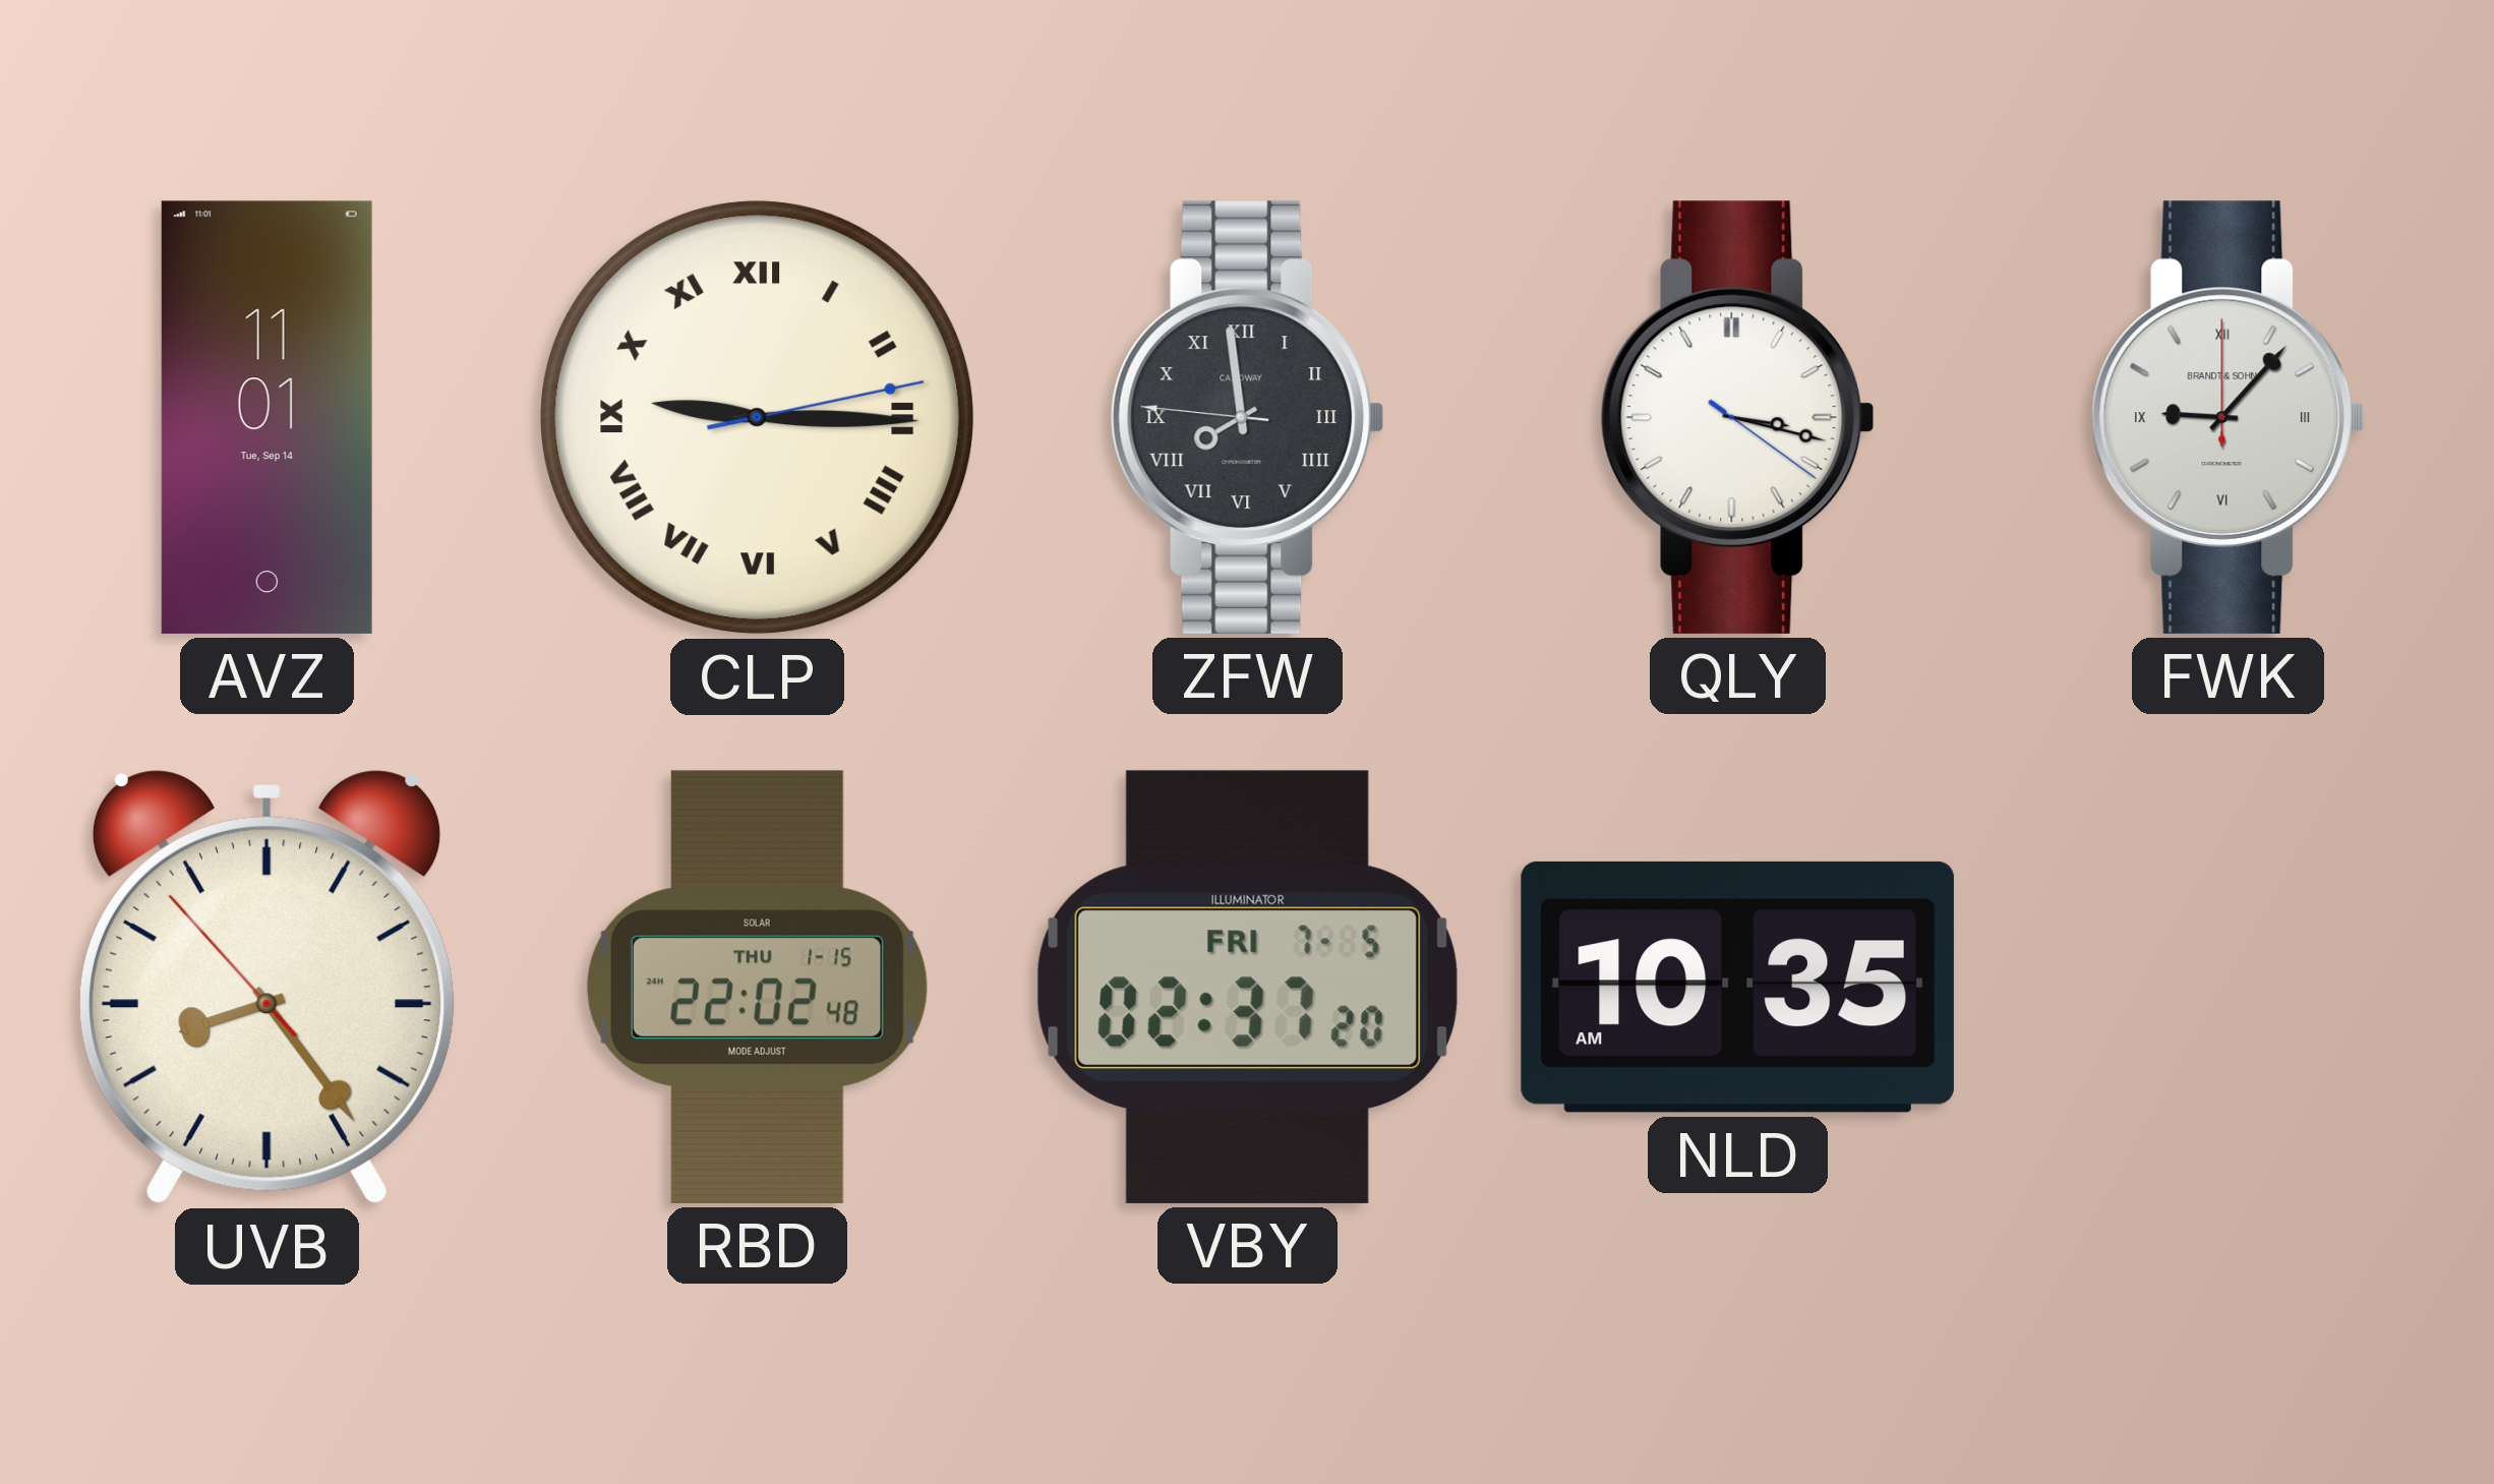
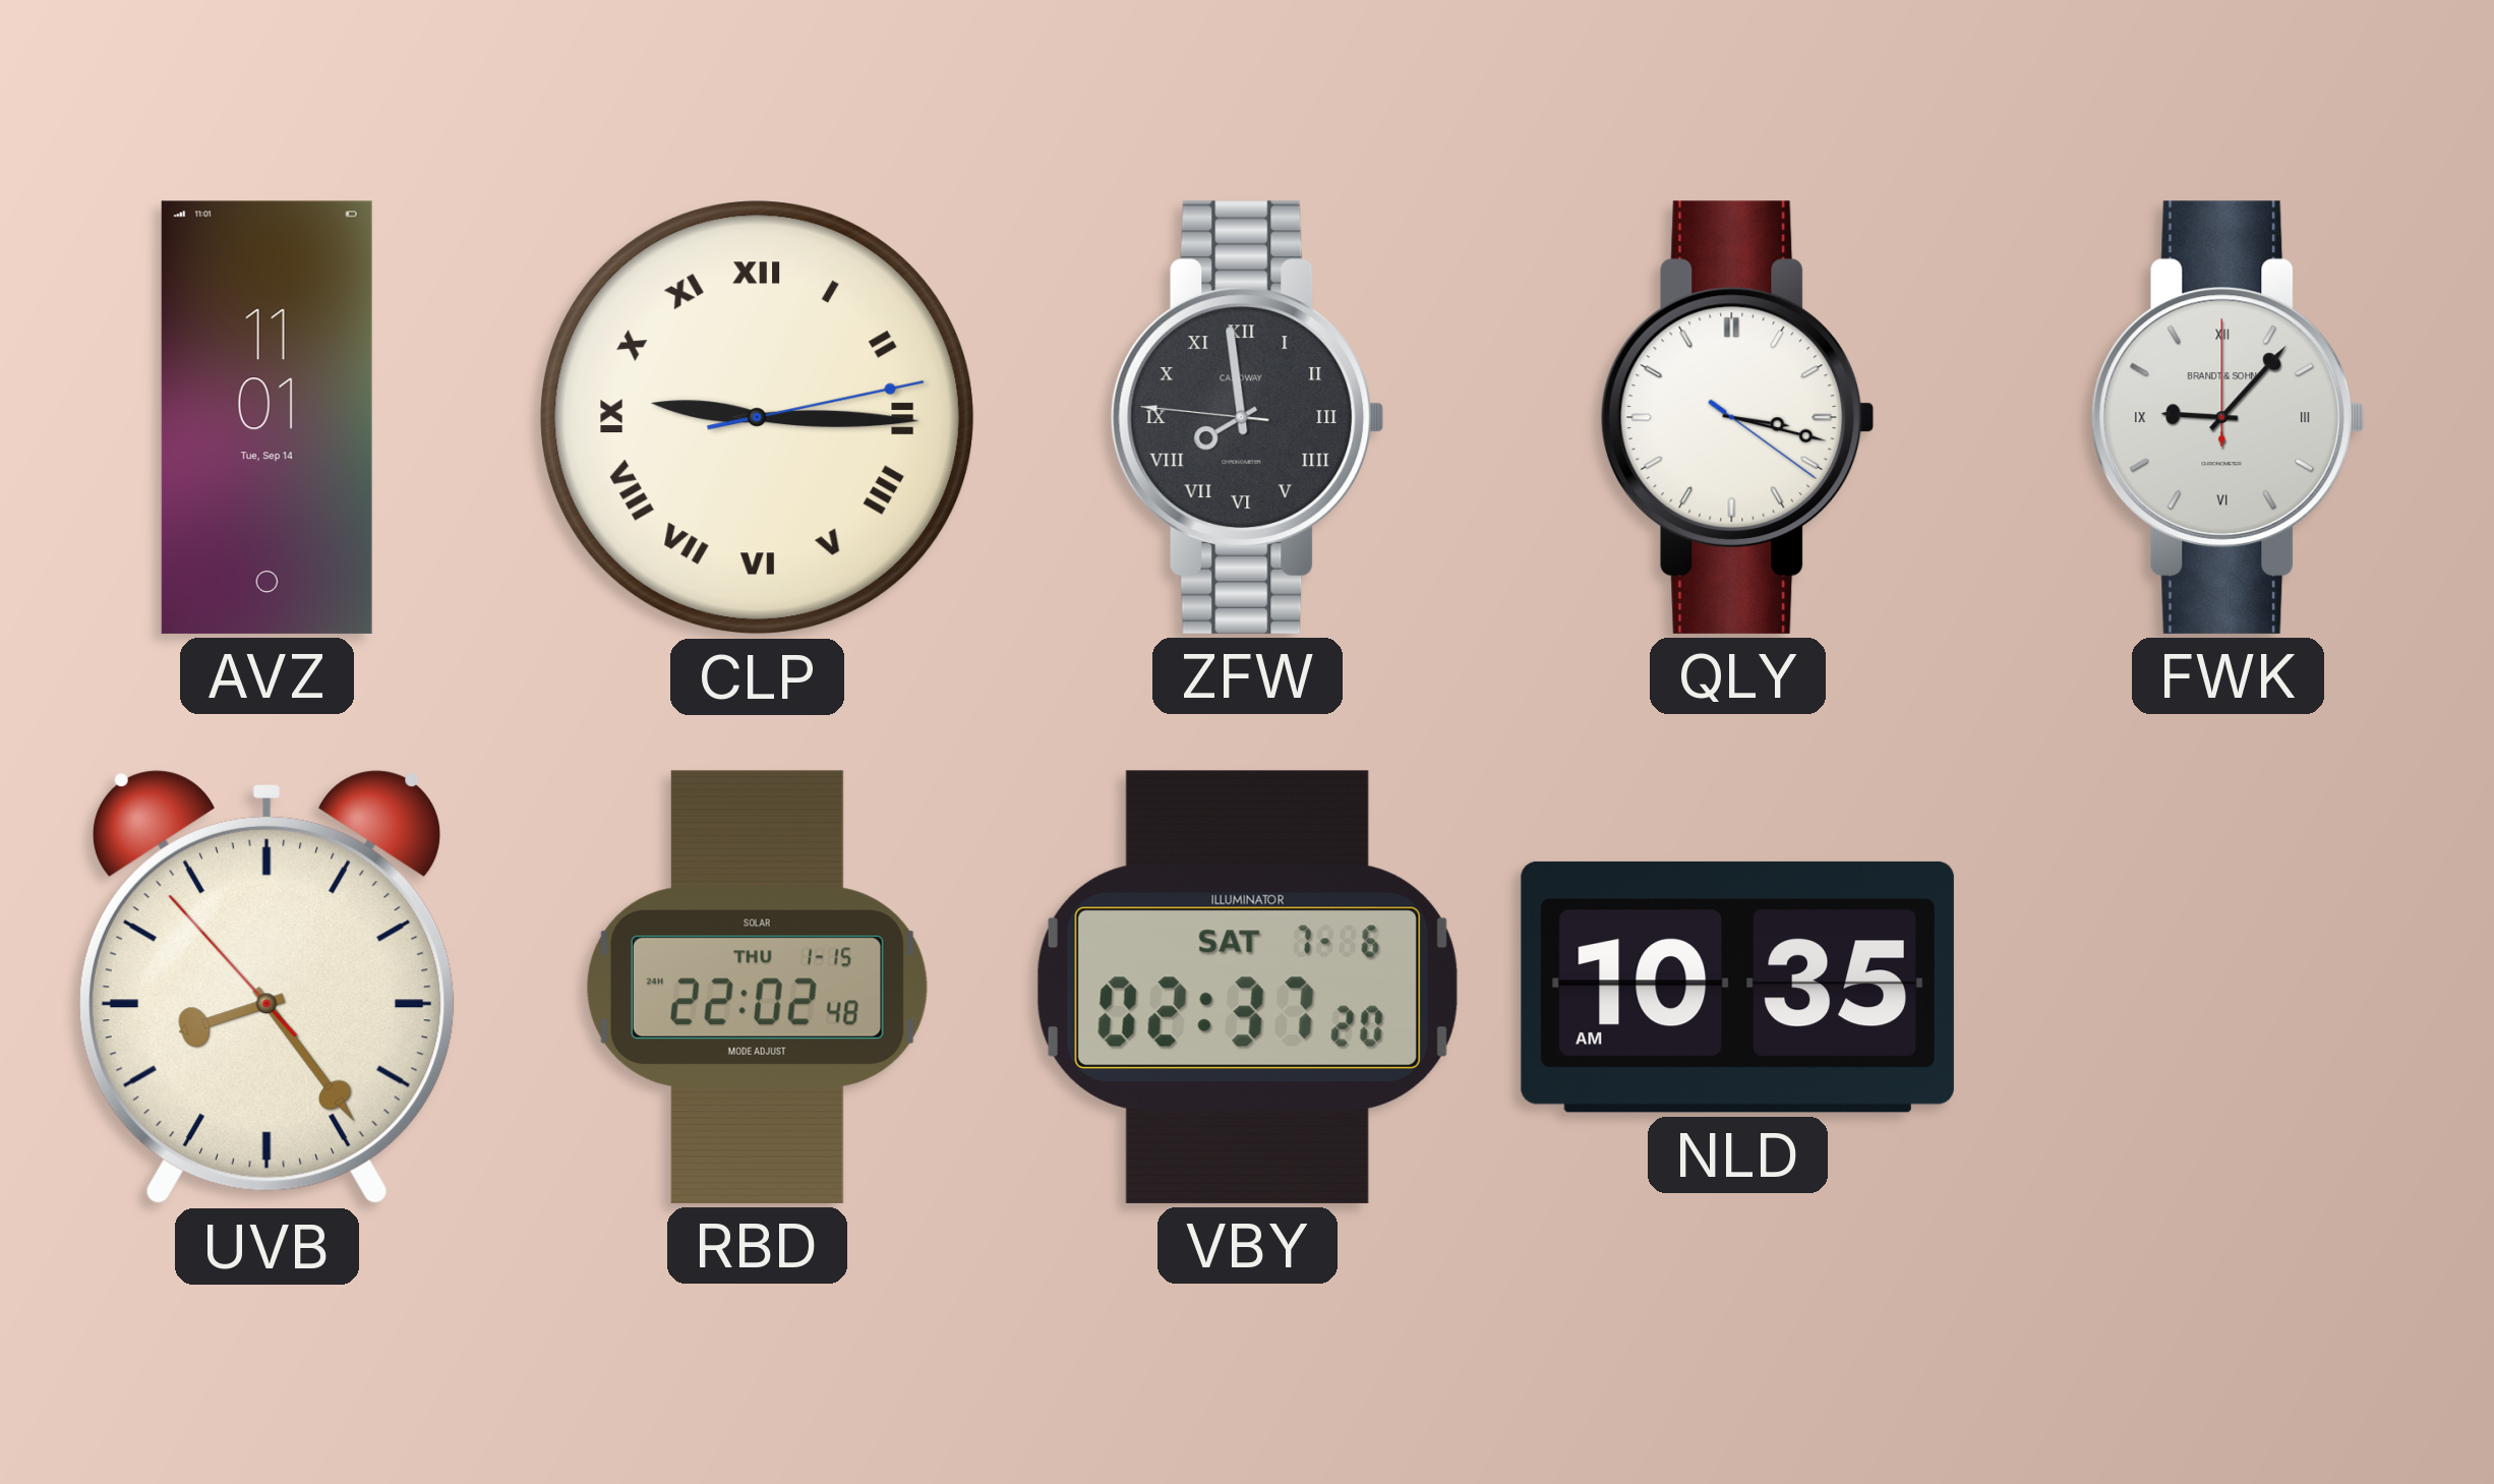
VBY date: FRI 7-5 -> SAT 7-6 (1247, 987)
